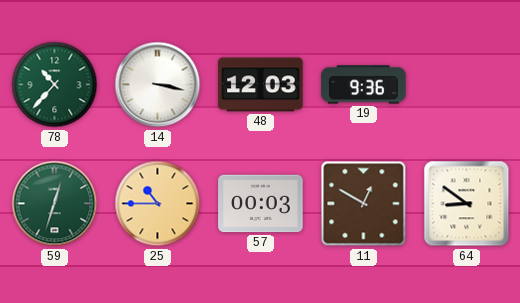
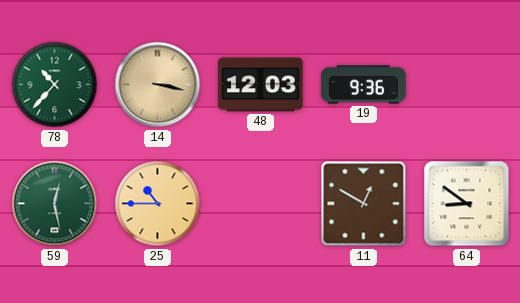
14 dial: white -> champagne (158, 85)
59: 12:33 -> 12:28 (55, 204)
57: 00:03 -> none (261, 204)
